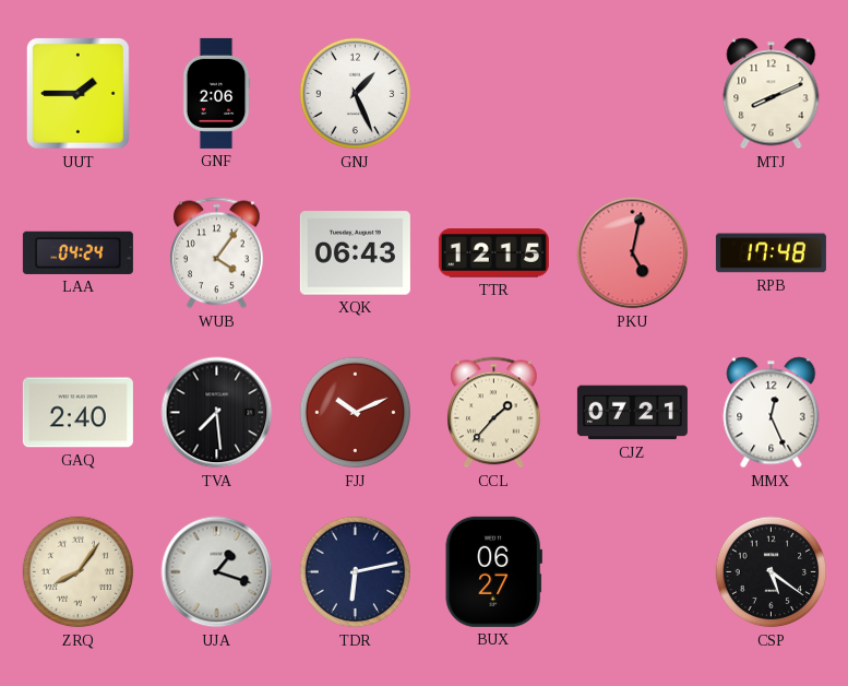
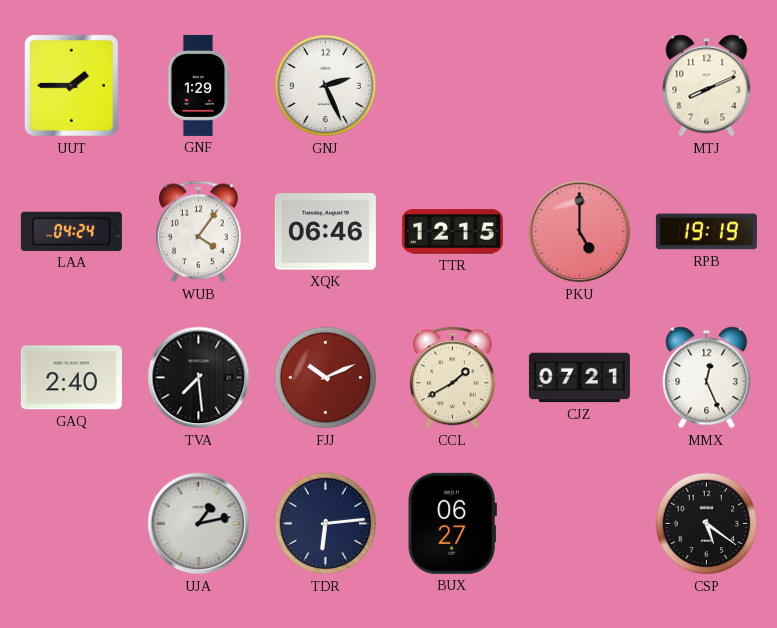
GNF: 2:06 -> 1:29 (198, 85)
GNJ: 1:26 -> 2:26 (326, 86)
XQK: 06:43 -> 06:46 (325, 232)
PKU: 5:02 -> 5:00 (580, 232)
RPB: 17:48 -> 19:19 (706, 232)
CCL: 1:37 -> 1:40 (453, 378)
ZRQ: 8:06 -> none (79, 572)
UJA: 1:18 -> 1:13 (199, 524)
TDR: 6:13 -> 6:14 (326, 524)
